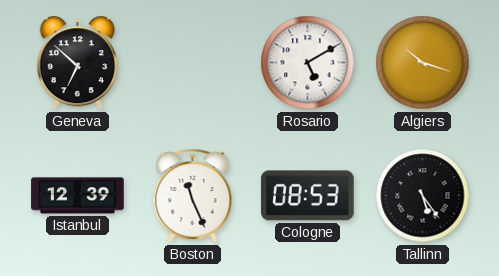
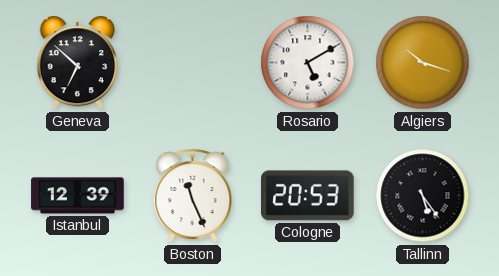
Cologne: 08:53 -> 20:53 (308, 196)
